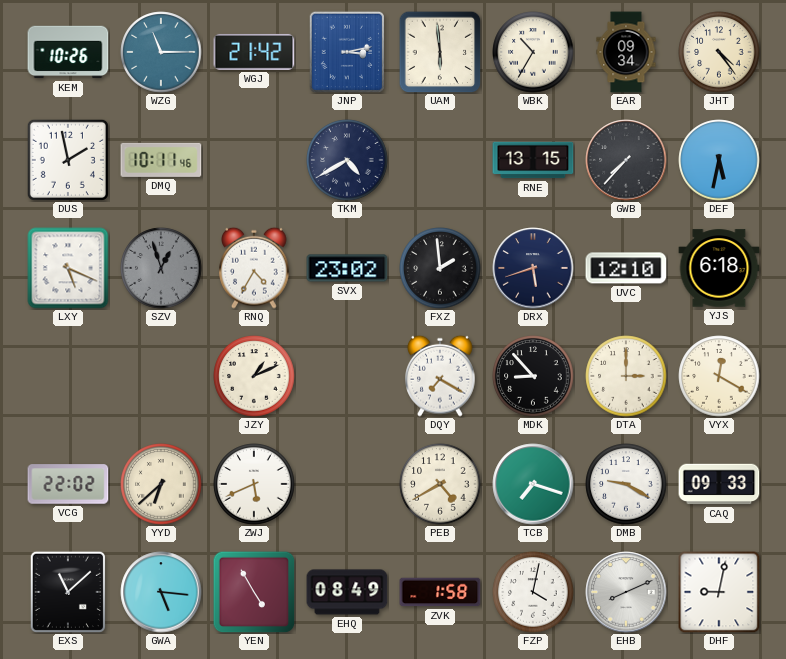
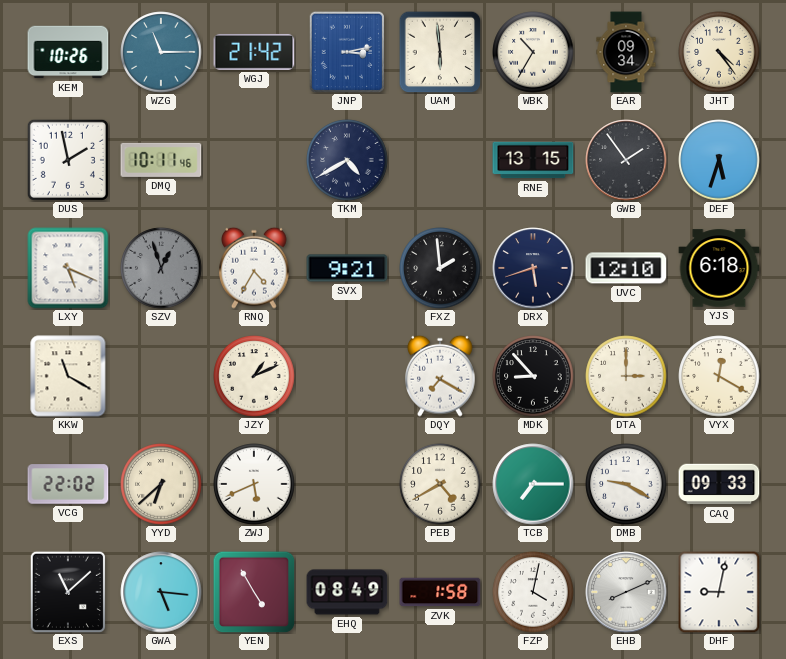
GWB: 7:37 -> 1:54 (626, 160)
DEF: 5:32 -> 5:33 (719, 160)
SVX: 23:02 -> 9:21 (347, 268)
KKW: none -> 11:20 (68, 376)
TCB: 7:18 -> 7:15 (533, 484)
